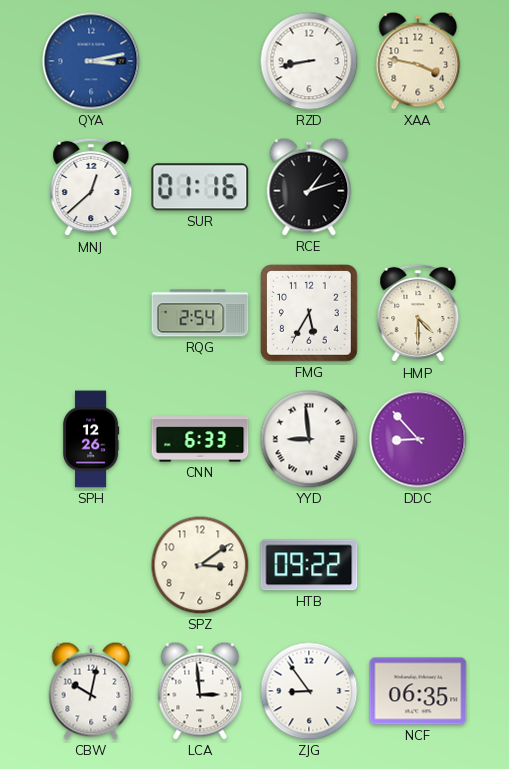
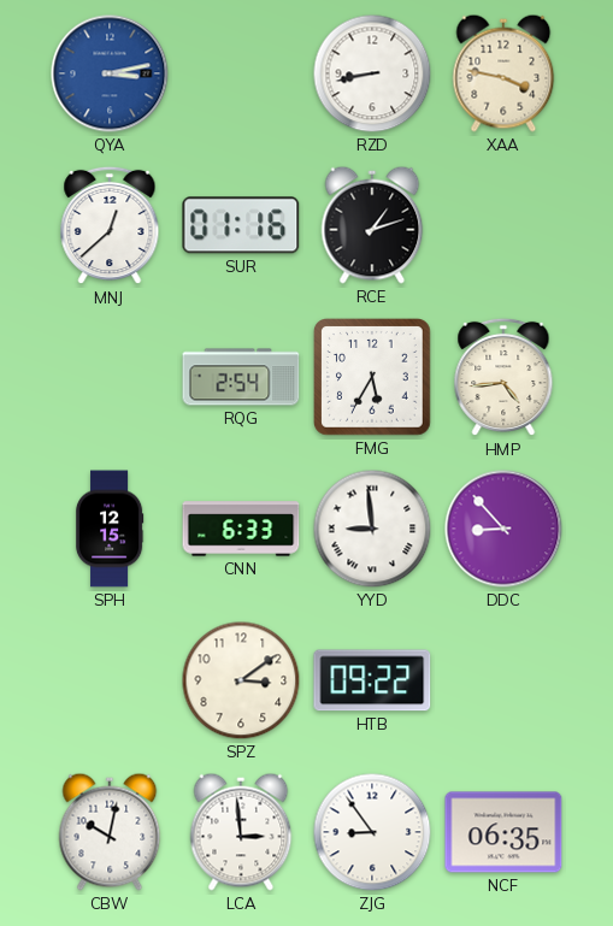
HMP: 4:30 -> 4:44 (503, 377)
SPH: 12:26 -> 12:15 (110, 529)
